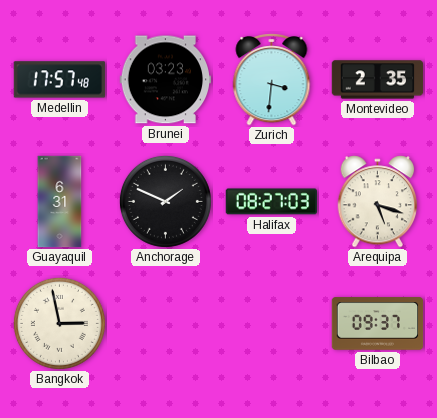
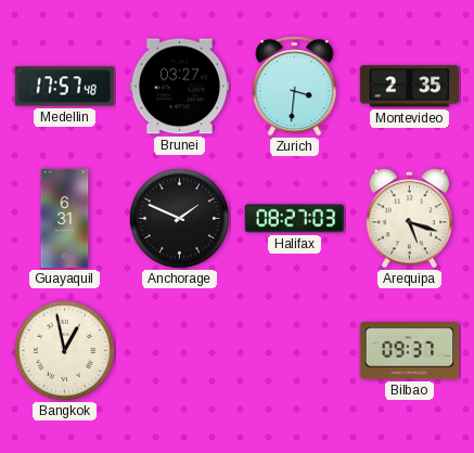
Brunei: 03:23 -> 03:27 (180, 87)
Bangkok: 2:58 -> 12:58 (64, 350)
